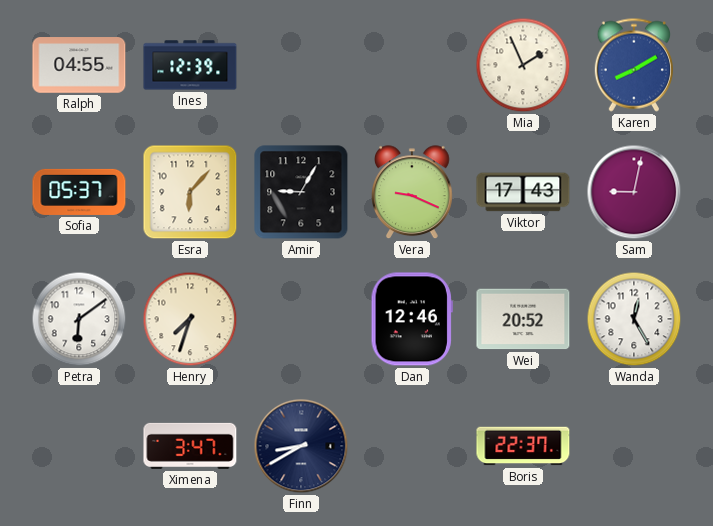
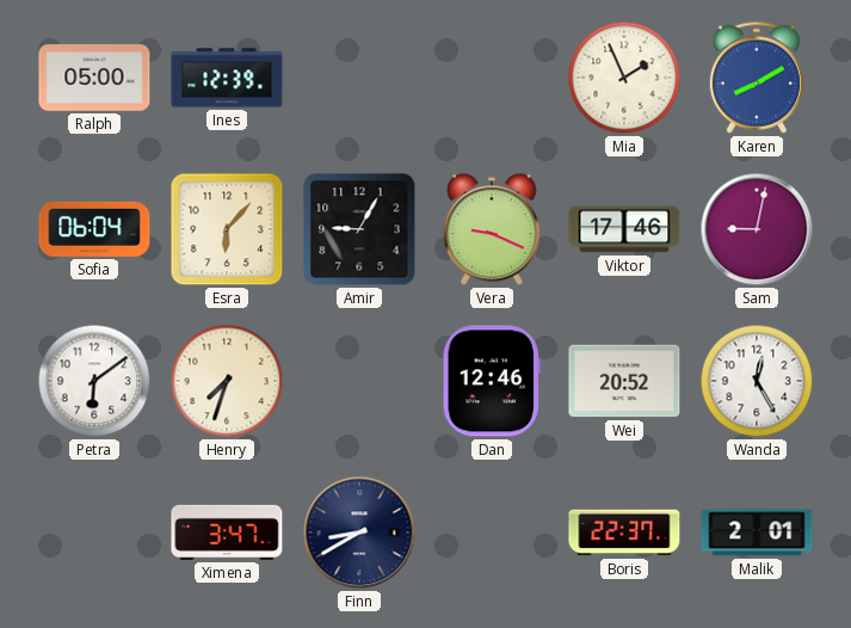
Ralph: 04:55 -> 05:00 (94, 78)
Sofia: 05:37 -> 06:04 (94, 229)
Viktor: 17:43 -> 17:46 (624, 229)
Malik: none -> 2:01 (757, 532)
